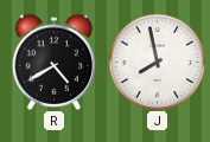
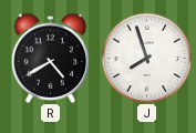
J: 7:58 -> 7:57 (146, 58)
